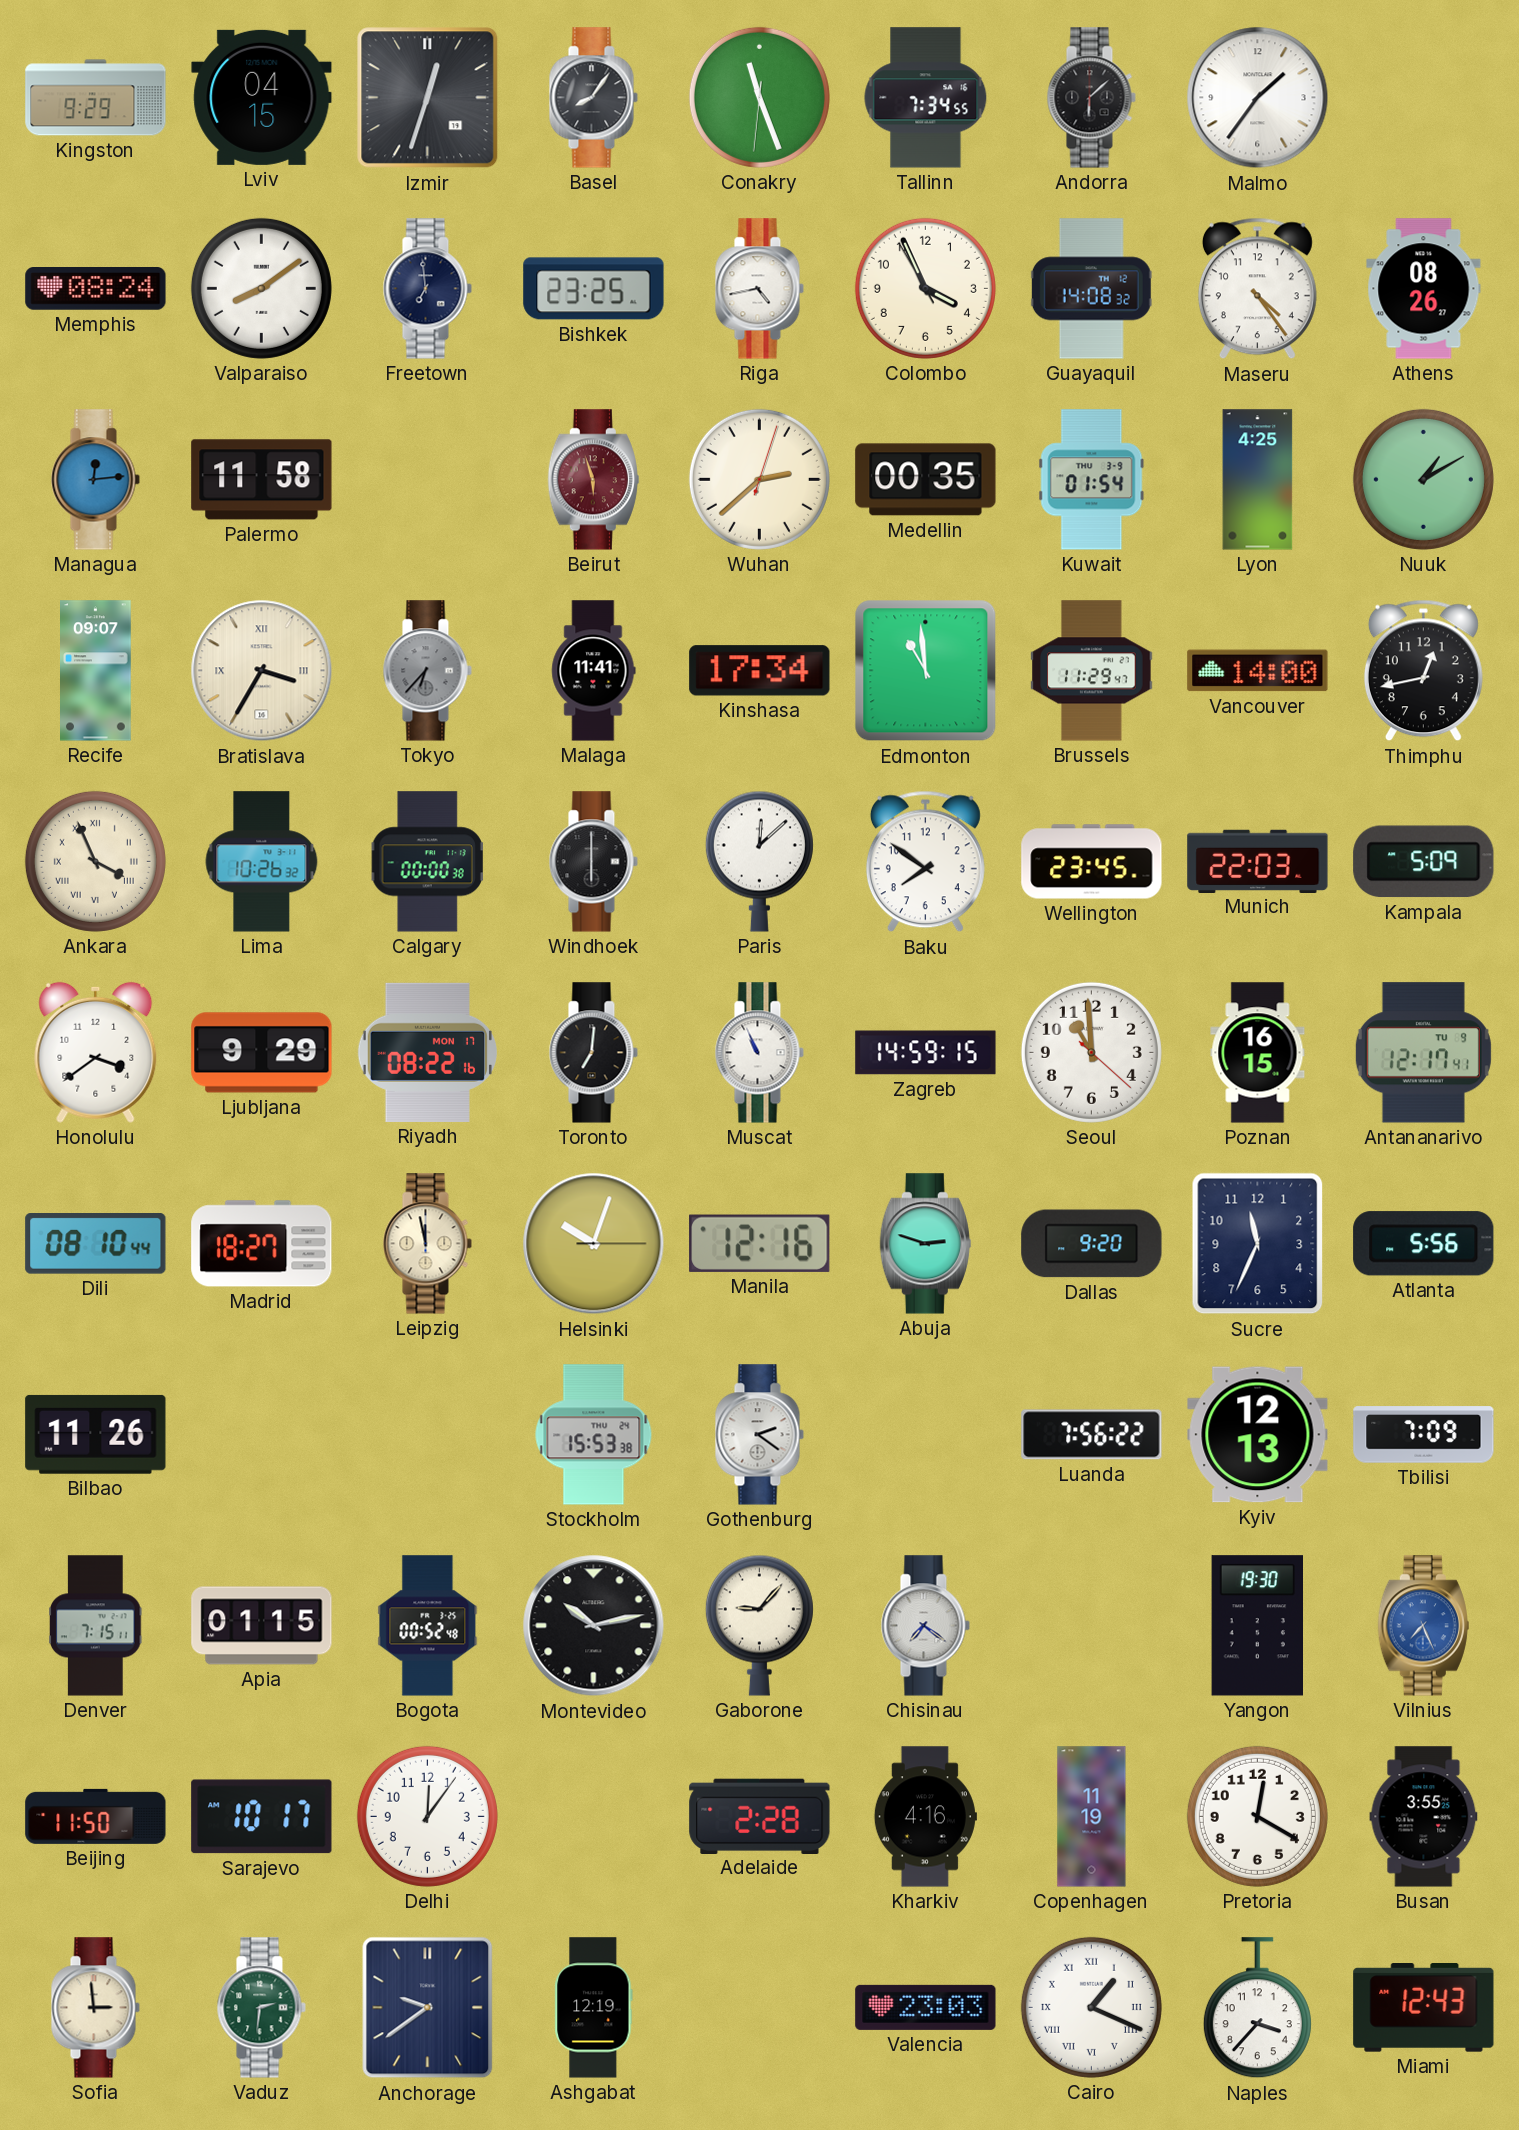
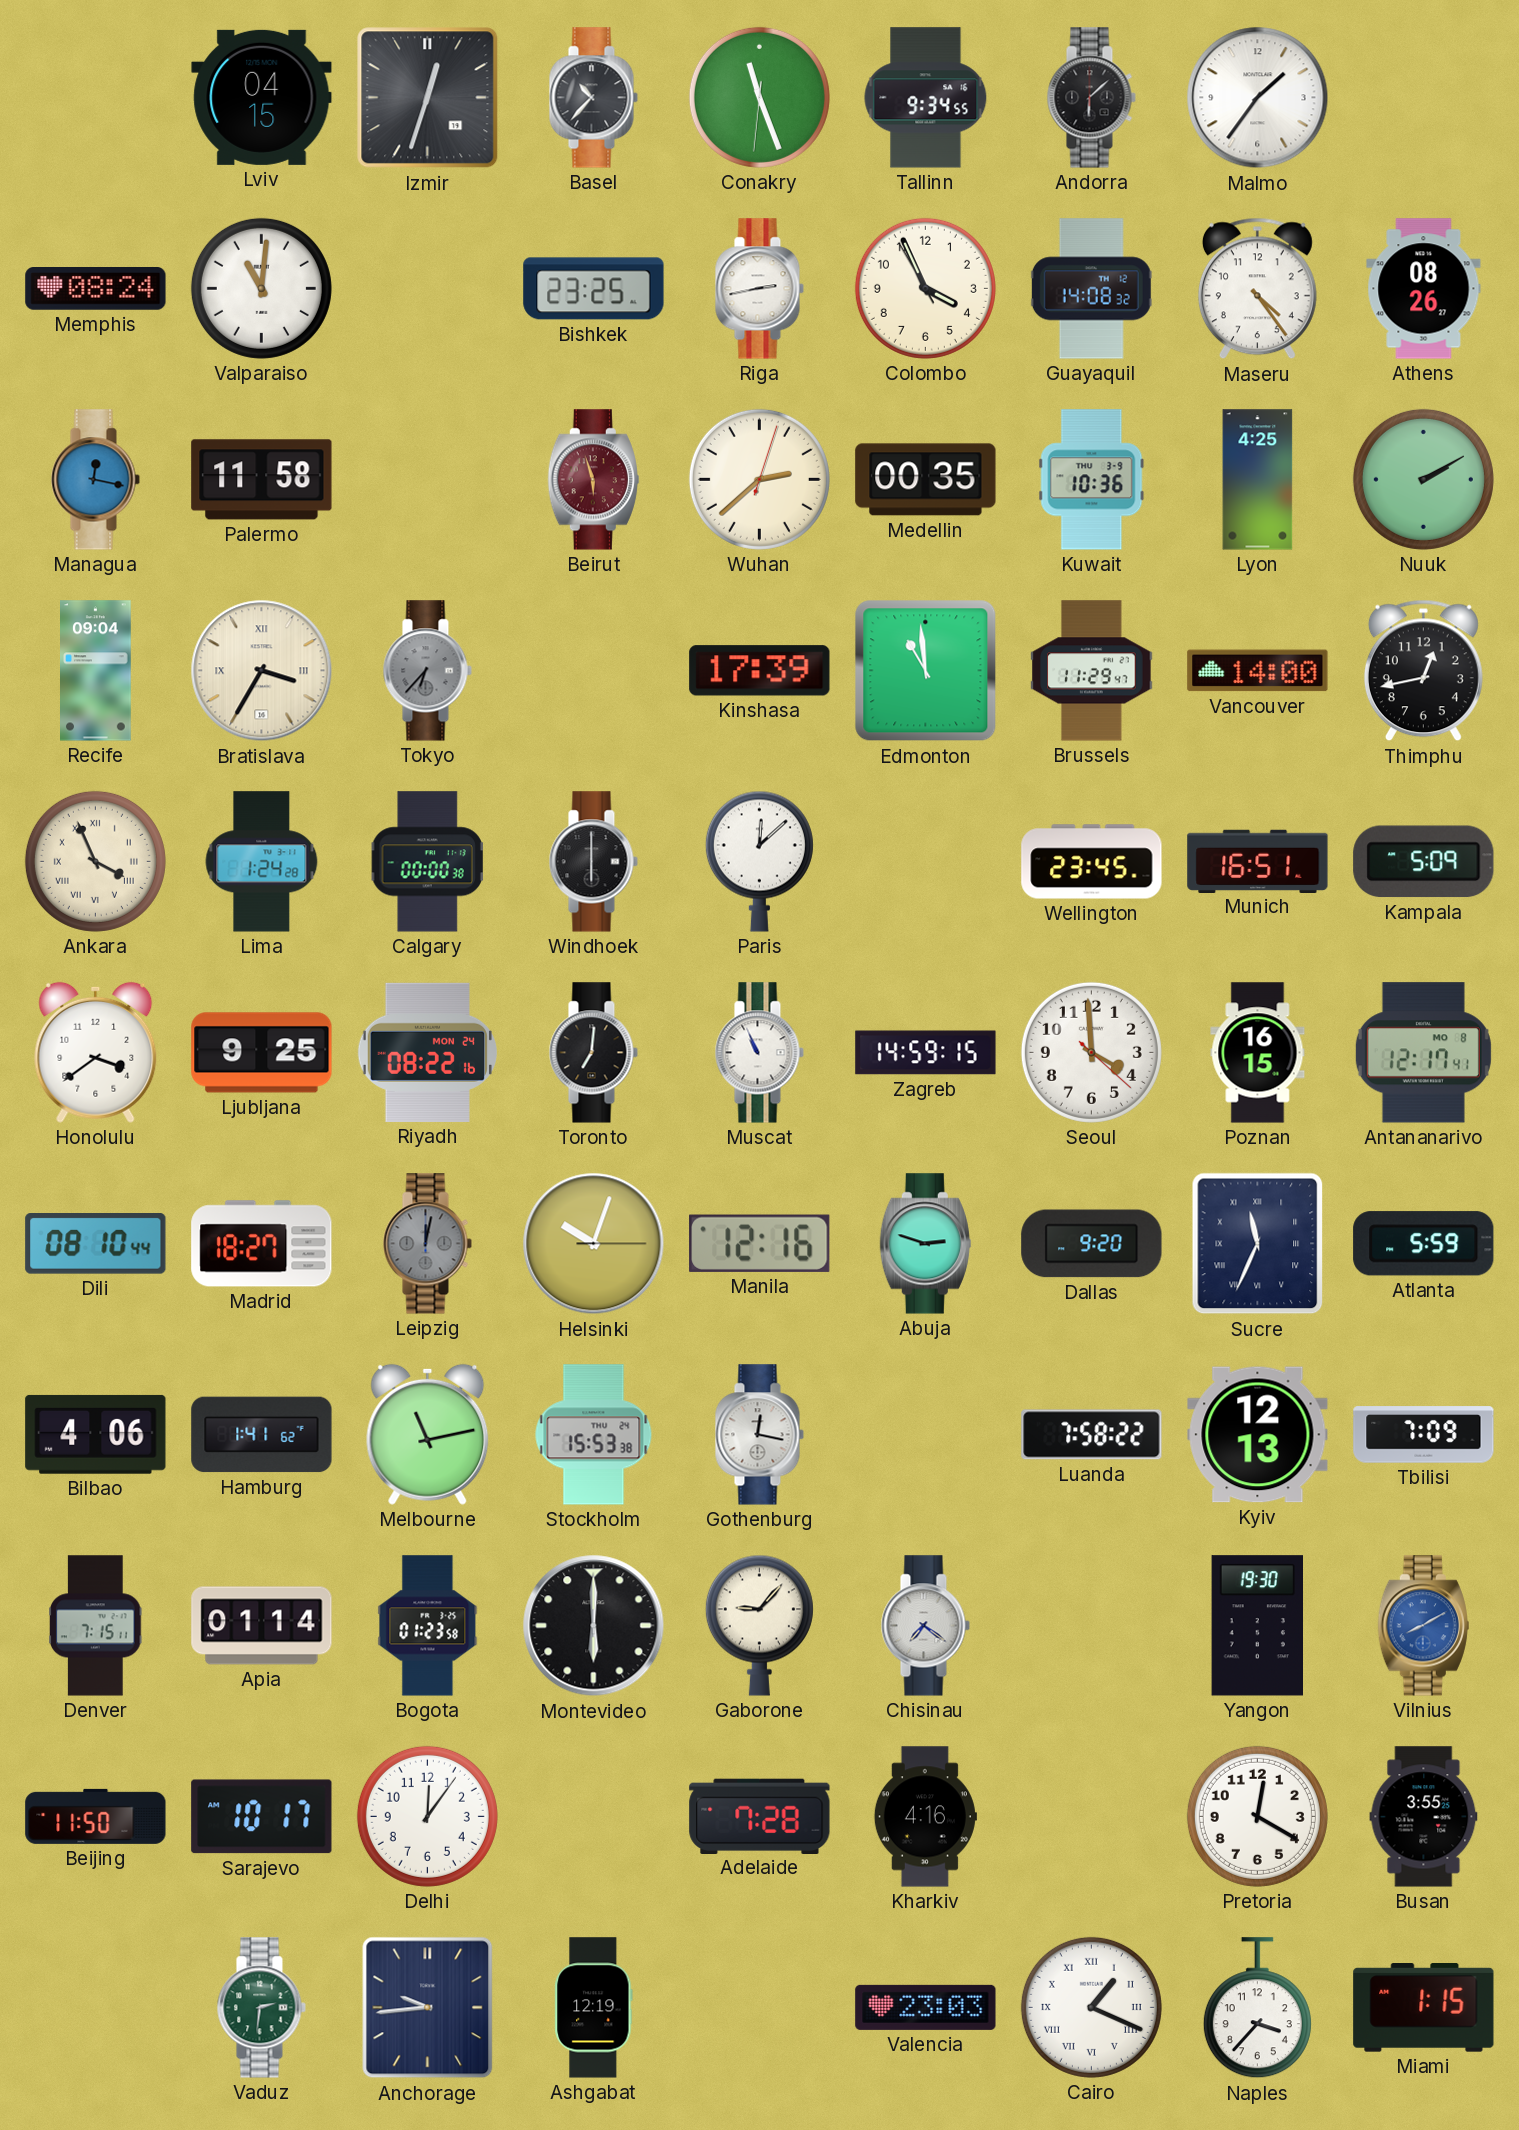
Kingston: 9:29 -> none (96, 98)
Basel: 8:06 -> 10:37 (593, 98)
Tallinn: 7:34 -> 9:34 (926, 98)
Valparaiso: 8:09 -> 11:01 (261, 288)
Freetown: 6:59 -> none (427, 289)
Riga: 4:43 -> 2:43 (759, 289)
Managua: 12:14 -> 12:17 (95, 480)
Kuwait: 01:54 -> 10:36 (1092, 480)
Nuuk: 1:10 -> 2:10 (1423, 479)
Recife: 09:07 -> 09:04 (96, 671)
Malaga: 11:41 -> none (594, 671)
Kinshasa: 17:34 -> 17:39 (760, 671)
Lima: 10:26 -> 1:24 (262, 862)
Baku: 7:51 -> none (925, 862)
Munich: 22:03 -> 16:51 (1258, 861)
Ljubljana: 9:29 -> 9:25 (262, 1053)
Riyadh date: MON 17 -> MON 24 (427, 1052)
Seoul: 10:59 -> 3:59 (1091, 1052)
Antananarivo date: TU 9 -> MO 8 (1423, 1053)
Leipzig: 11:58 -> 12:02 (427, 1244)
Leipzig dial: cream -> grey (427, 1244)
Sucre numerals: Arabic -> Roman (1258, 1244)
Atlanta: 5:56 -> 5:59 (1424, 1244)
Bilbao: 11:26 -> 4:06 (96, 1434)
Hamburg: none -> 1:41 (262, 1435)
Melbourne: none -> 11:13 (428, 1434)
Gothenburg: 2:21 -> 12:17 (759, 1435)
Luanda: 7:56 -> 7:58 (1092, 1435)
Apia: 01:15 -> 01:14 (262, 1626)
Bogota: 00:52 -> 01:23 (428, 1626)
Montevideo: 10:13 -> 6:00 (594, 1626)
Vilnius: 7:26 -> 8:10 (1423, 1626)
Adelaide: 2:28 -> 7:28 (760, 1816)
Copenhagen: 11:19 -> none (1092, 1817)
Sofia: 2:59 -> none (95, 2008)
Anchorage: 9:39 -> 9:44 (428, 2008)
Miami: 12:43 -> 1:15 (1424, 2008)
